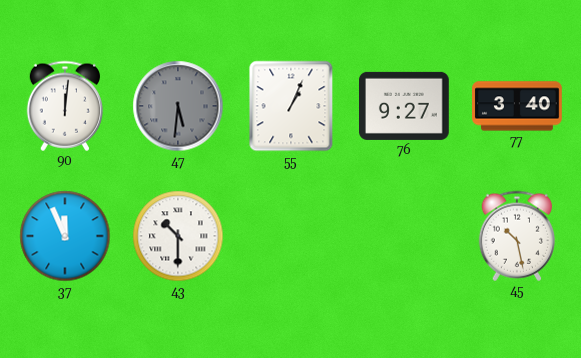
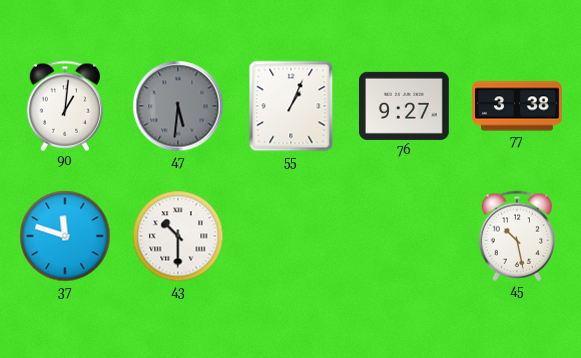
90: 12:01 -> 1:01 (64, 106)
77: 3:40 -> 3:38 (517, 106)
37: 11:56 -> 11:48 (65, 236)
